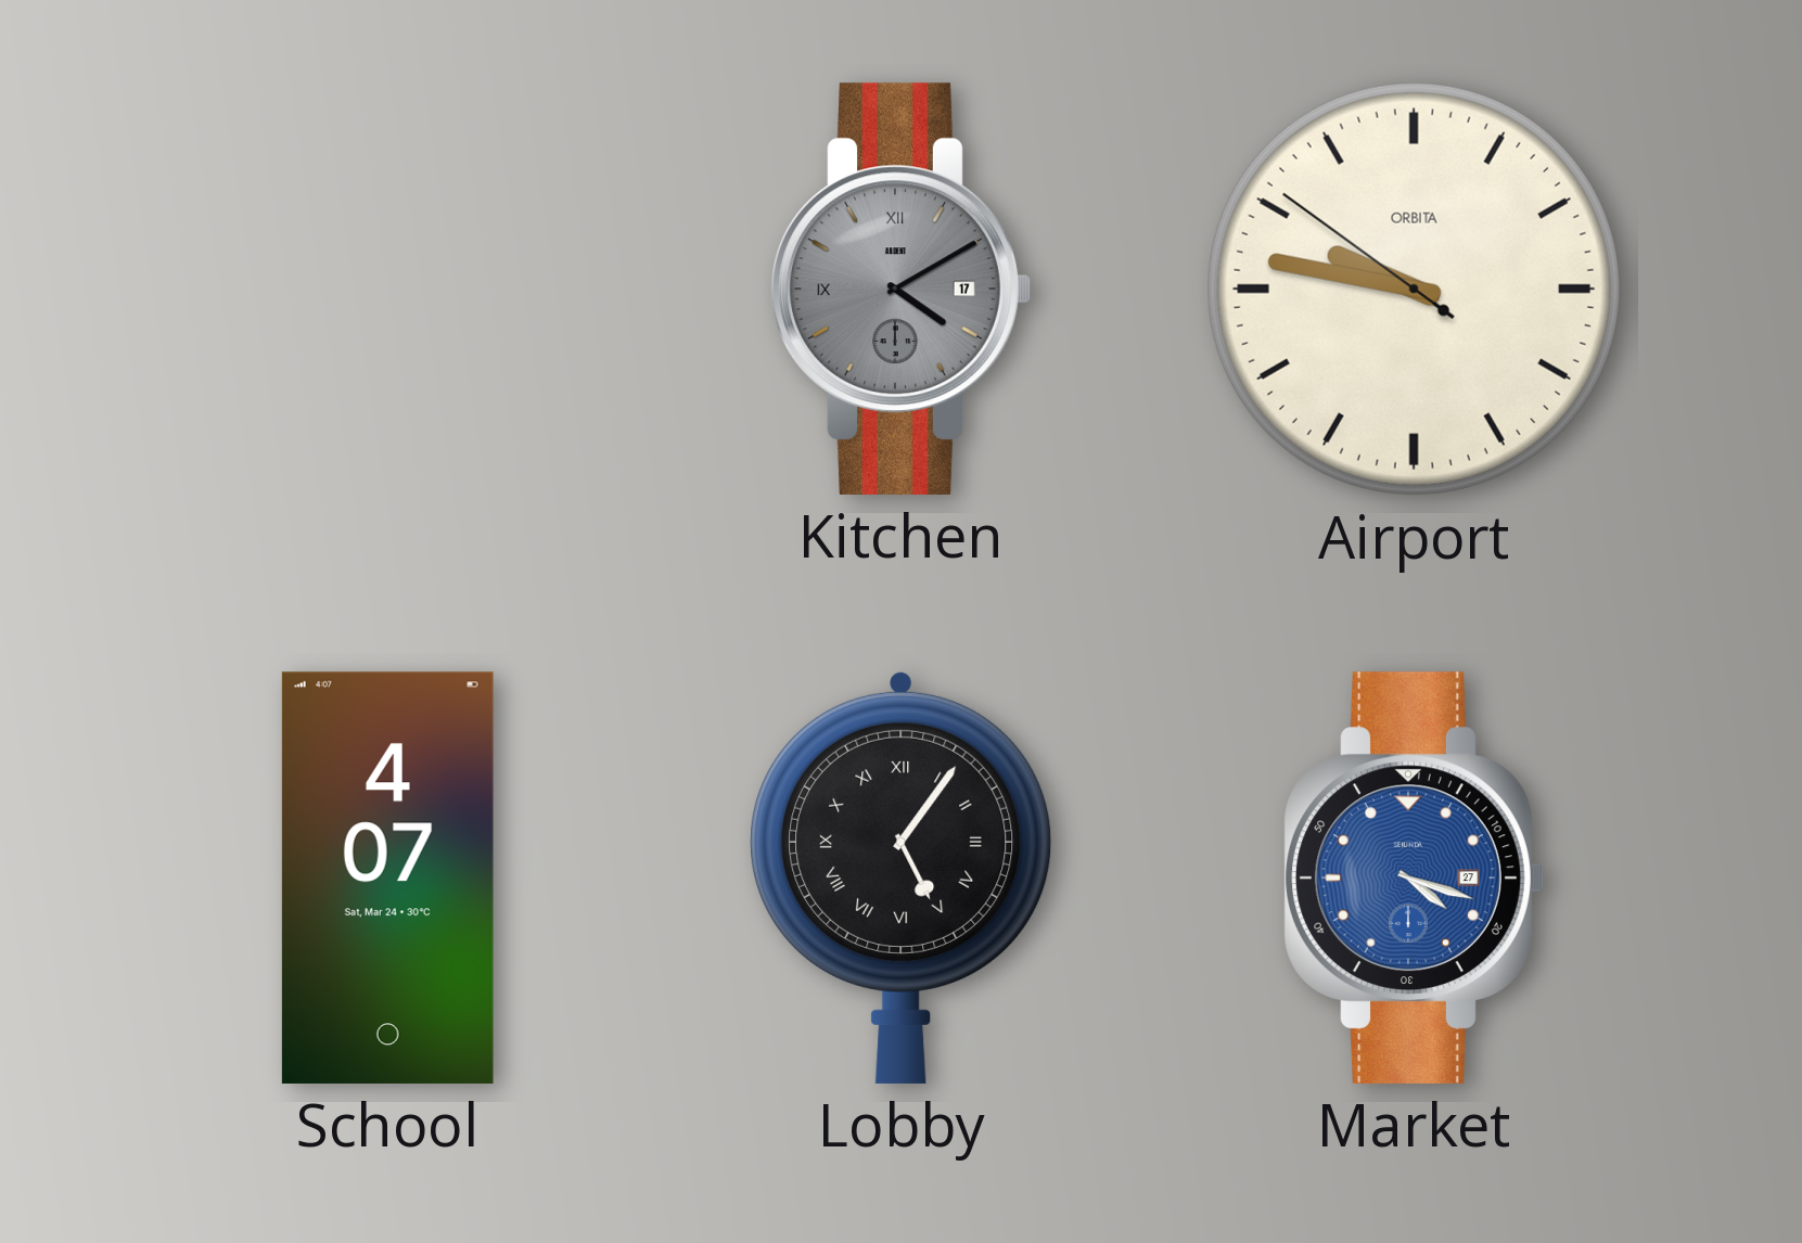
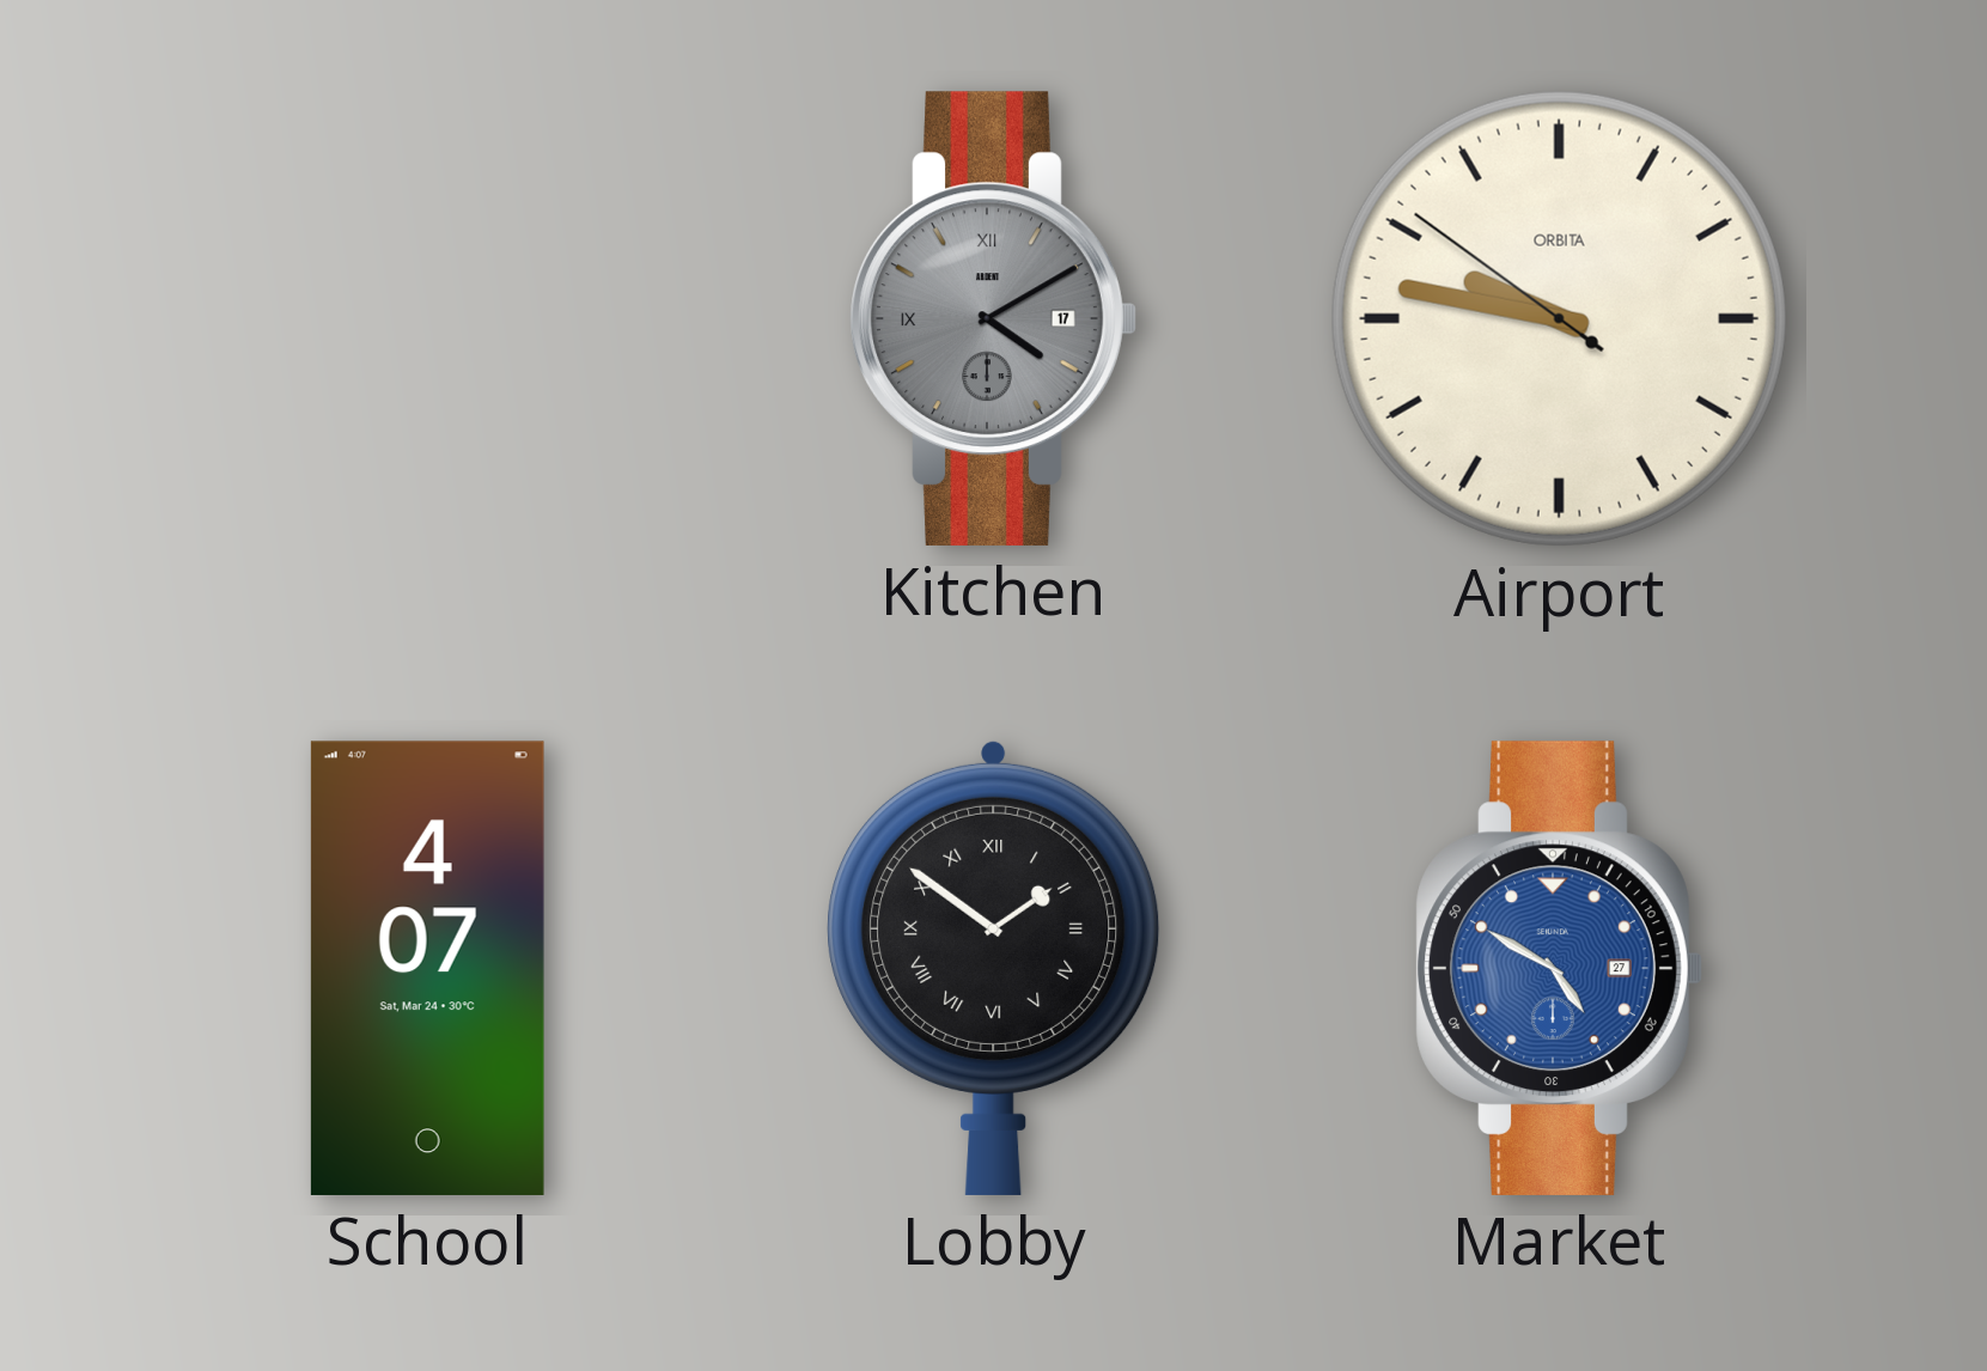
Lobby: 5:06 -> 1:51 (994, 968)
Market: 4:18 -> 4:50 (1559, 968)
